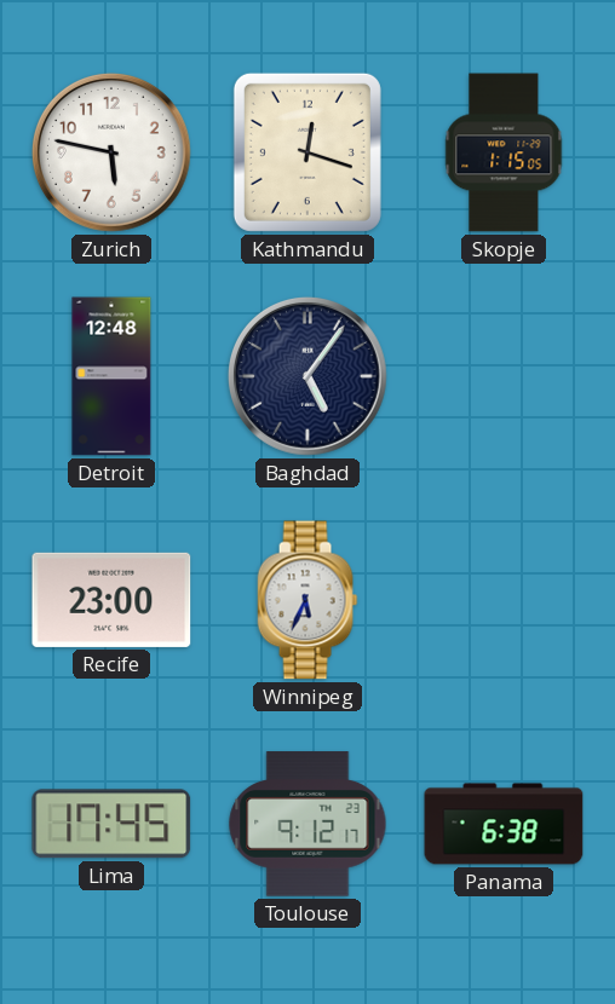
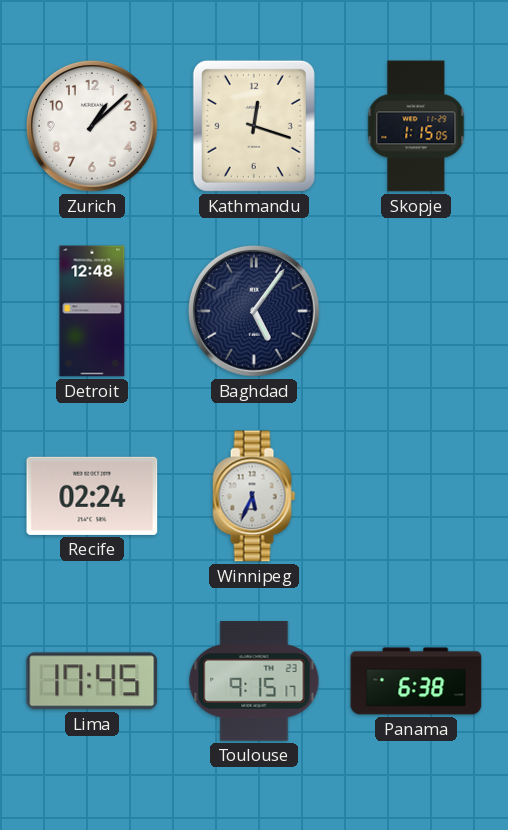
Zurich: 5:47 -> 1:08 (92, 126)
Recife: 23:00 -> 02:24 (92, 496)
Toulouse: 9:12 -> 9:15 (254, 681)
